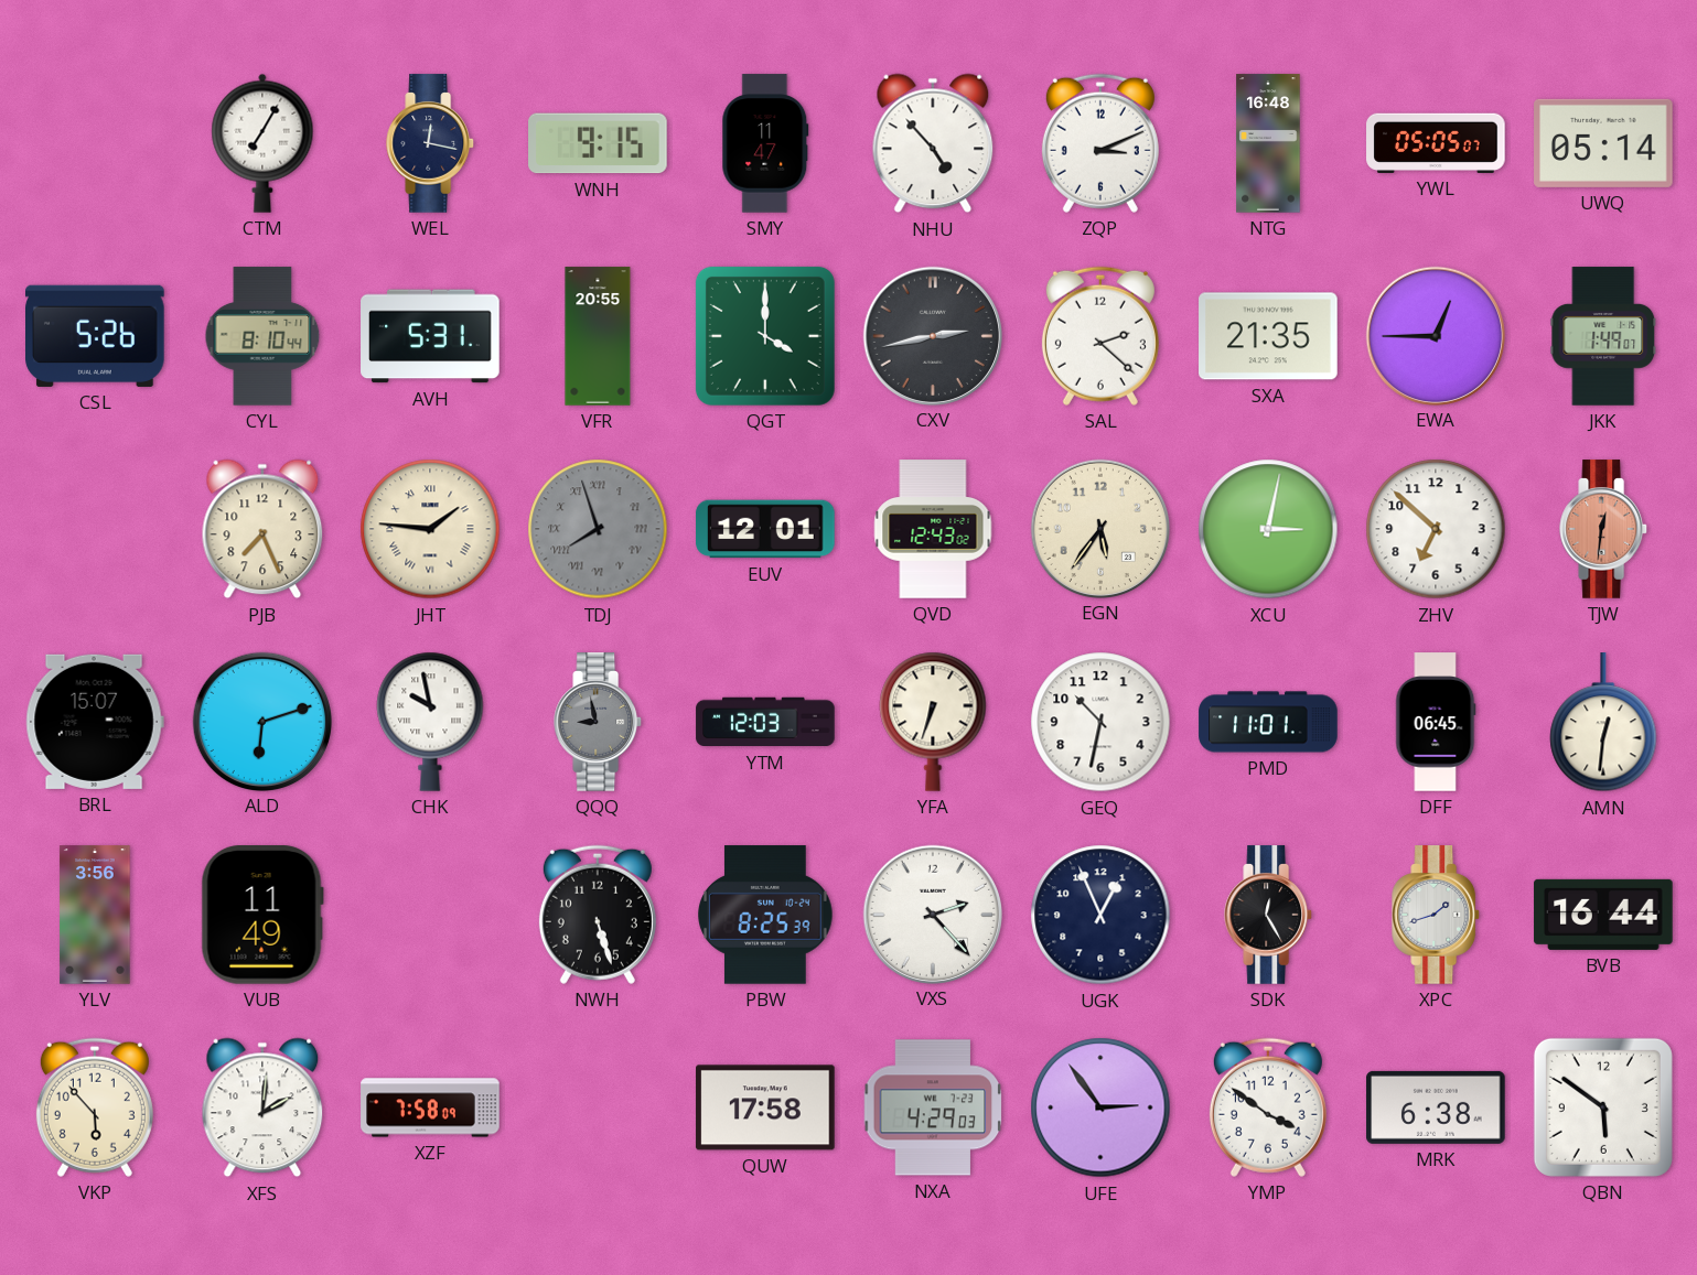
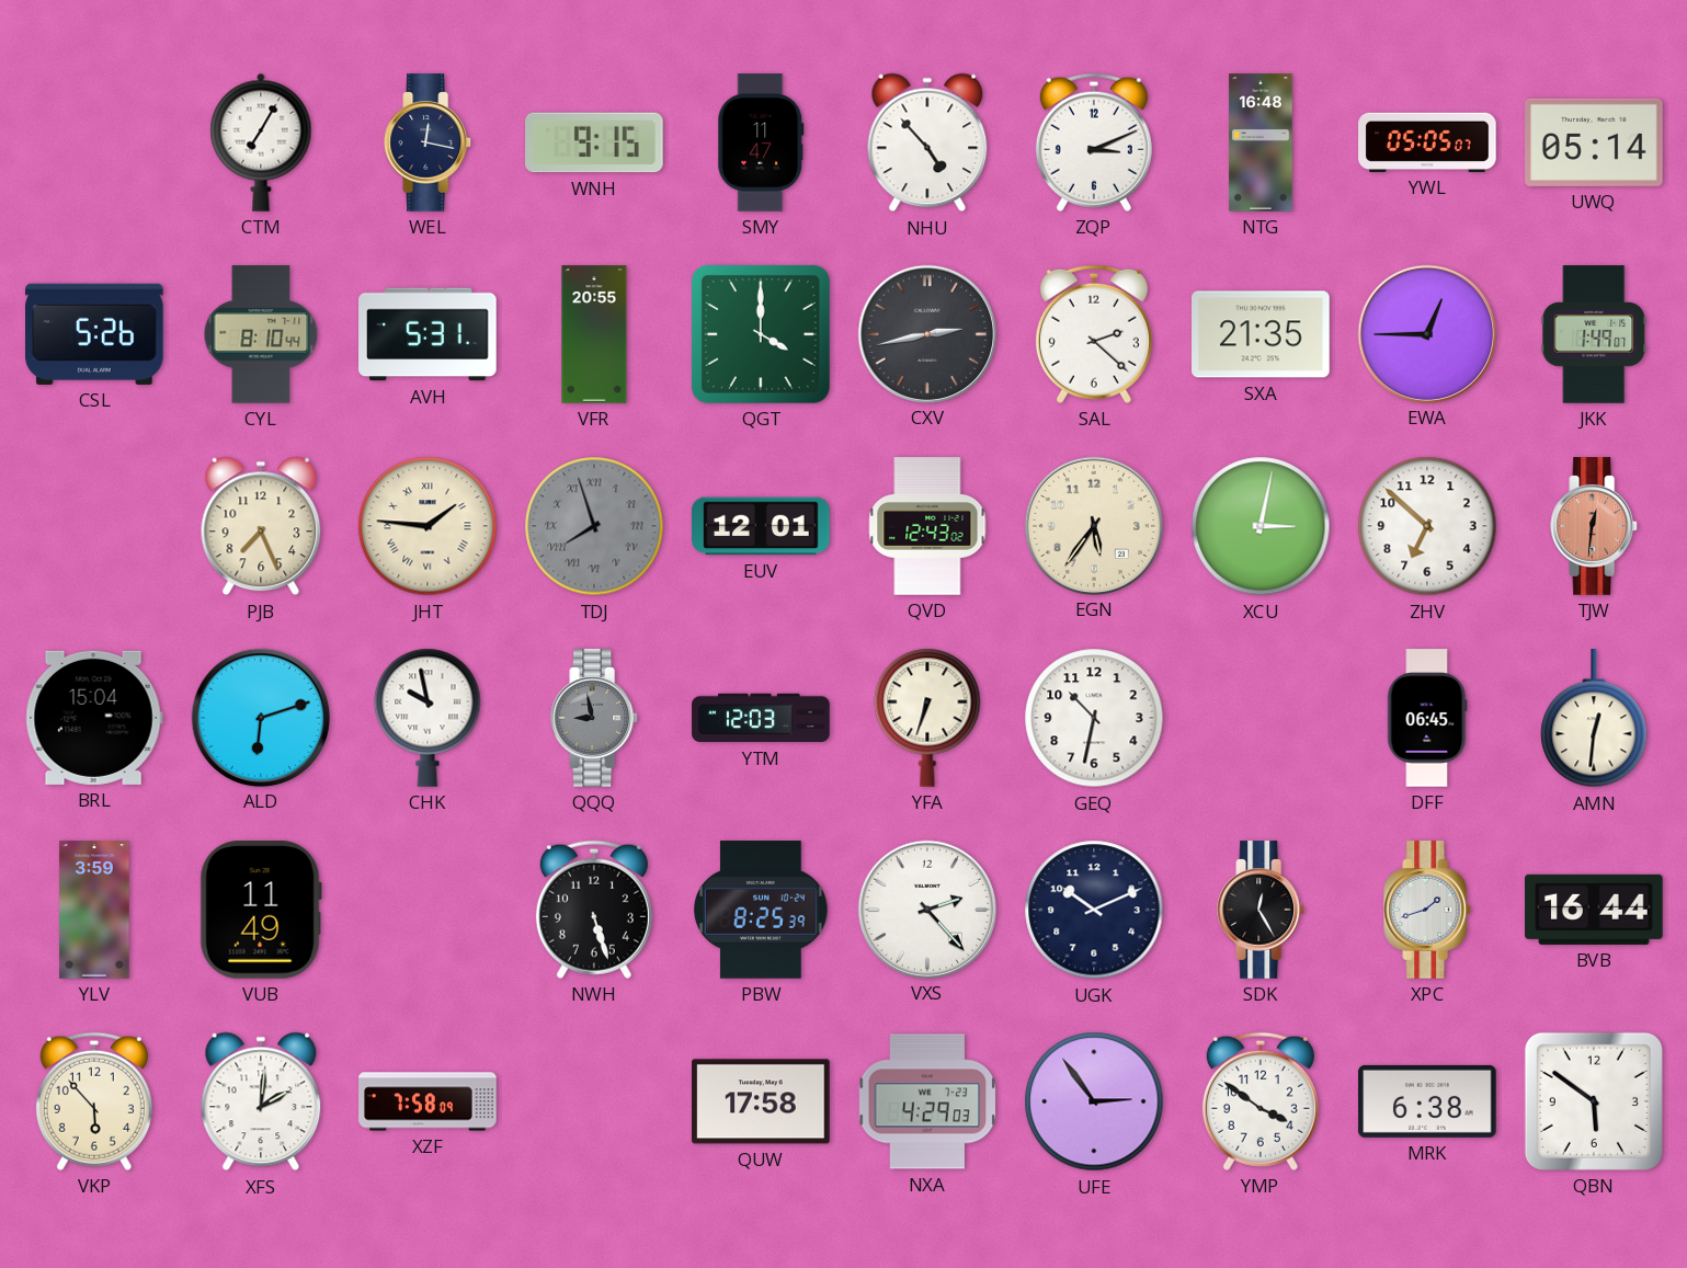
BRL: 15:07 -> 15:04 (94, 718)
PMD: 11:01 -> none (1268, 722)
YLV: 3:56 -> 3:59 (94, 910)
UGK: 12:56 -> 10:11 (1094, 910)
